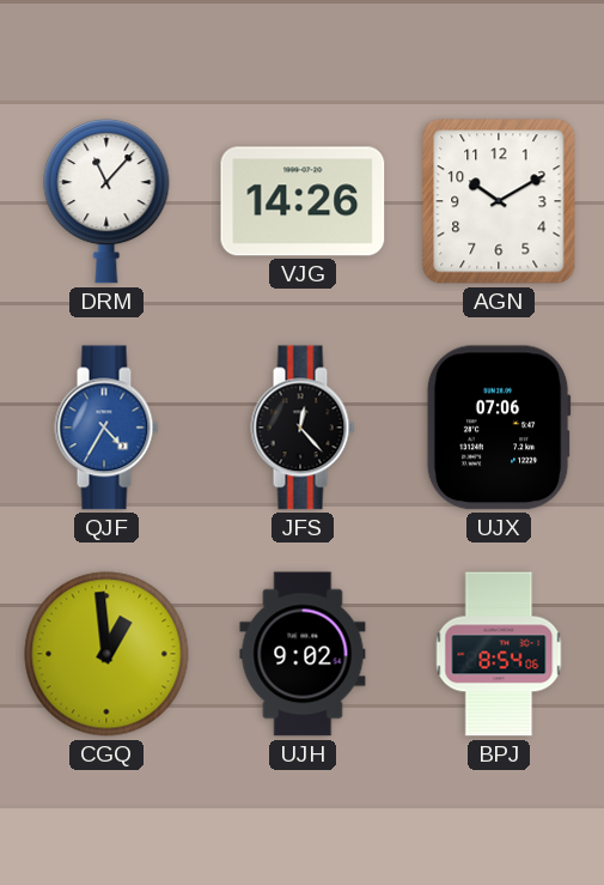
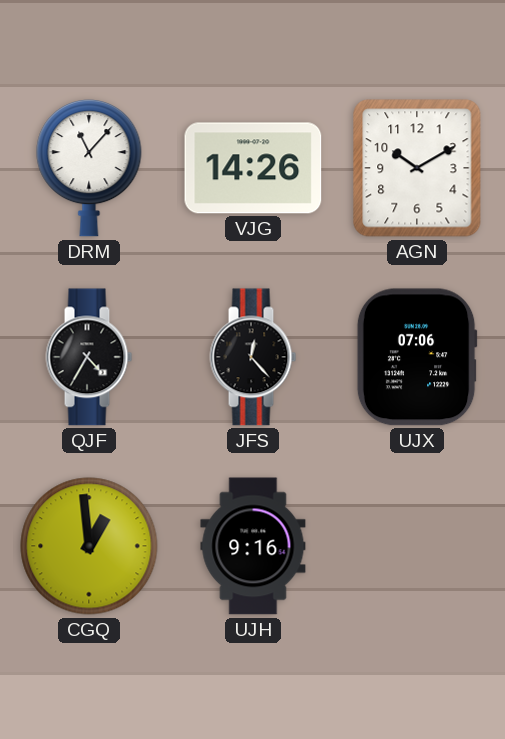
QJF dial: blue -> black (89, 357)
UJH: 9:02 -> 9:16 (253, 546)
BPJ: 8:54 -> none (499, 654)
